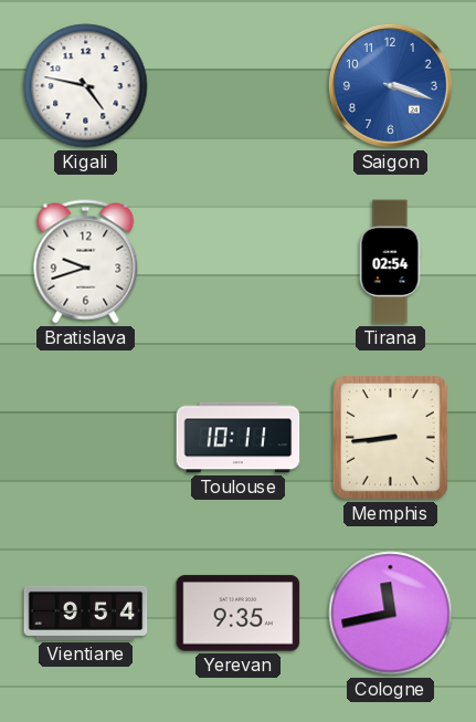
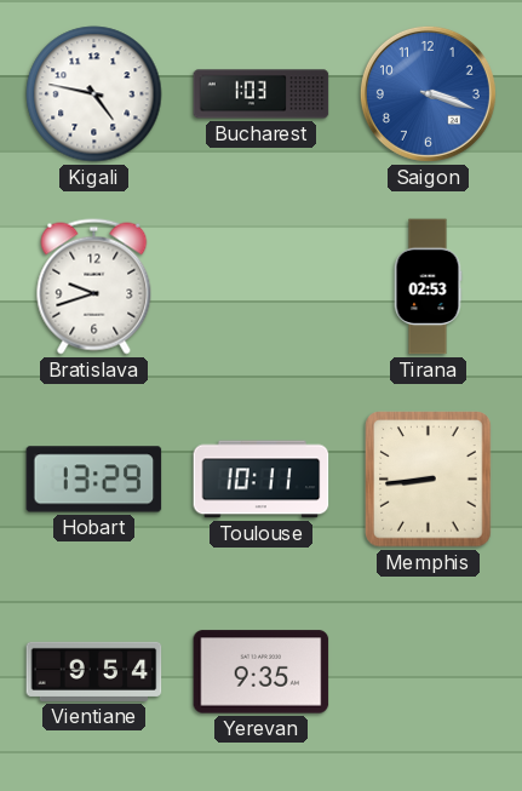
Bucharest: none -> 1:03 (262, 94)
Tirana: 02:54 -> 02:53 (428, 287)
Hobart: none -> 13:29 (94, 480)
Cologne: 11:43 -> none (391, 614)
